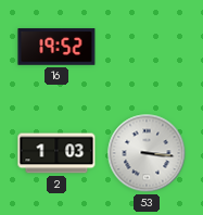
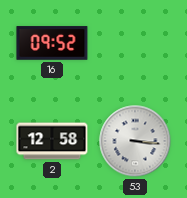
16: 19:52 -> 09:52 (52, 43)
2: 1:03 -> 12:58 (52, 141)
